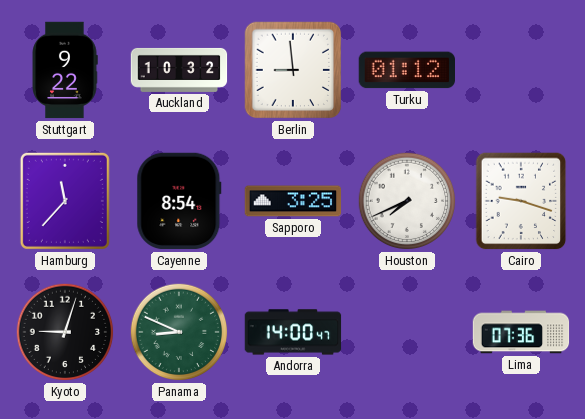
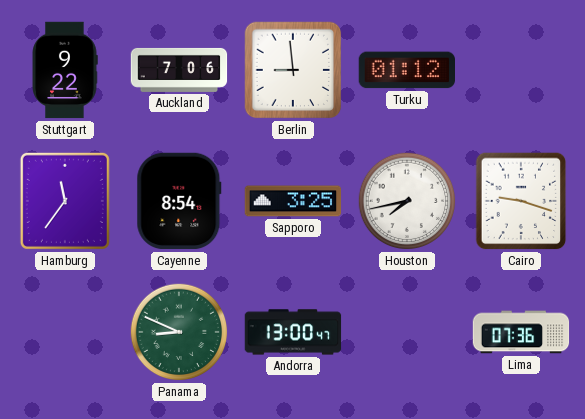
Auckland: 10:32 -> 7:06 (179, 70)
Hamburg: 11:37 -> 11:36 (65, 201)
Houston: 7:41 -> 7:43 (407, 201)
Kyoto: 9:03 -> none (65, 332)
Andorra: 14:00 -> 13:00 (293, 332)
